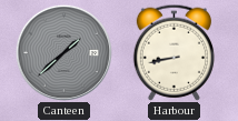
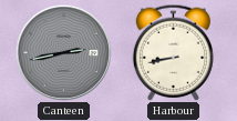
Canteen: 1:38 -> 2:43 (63, 52)
